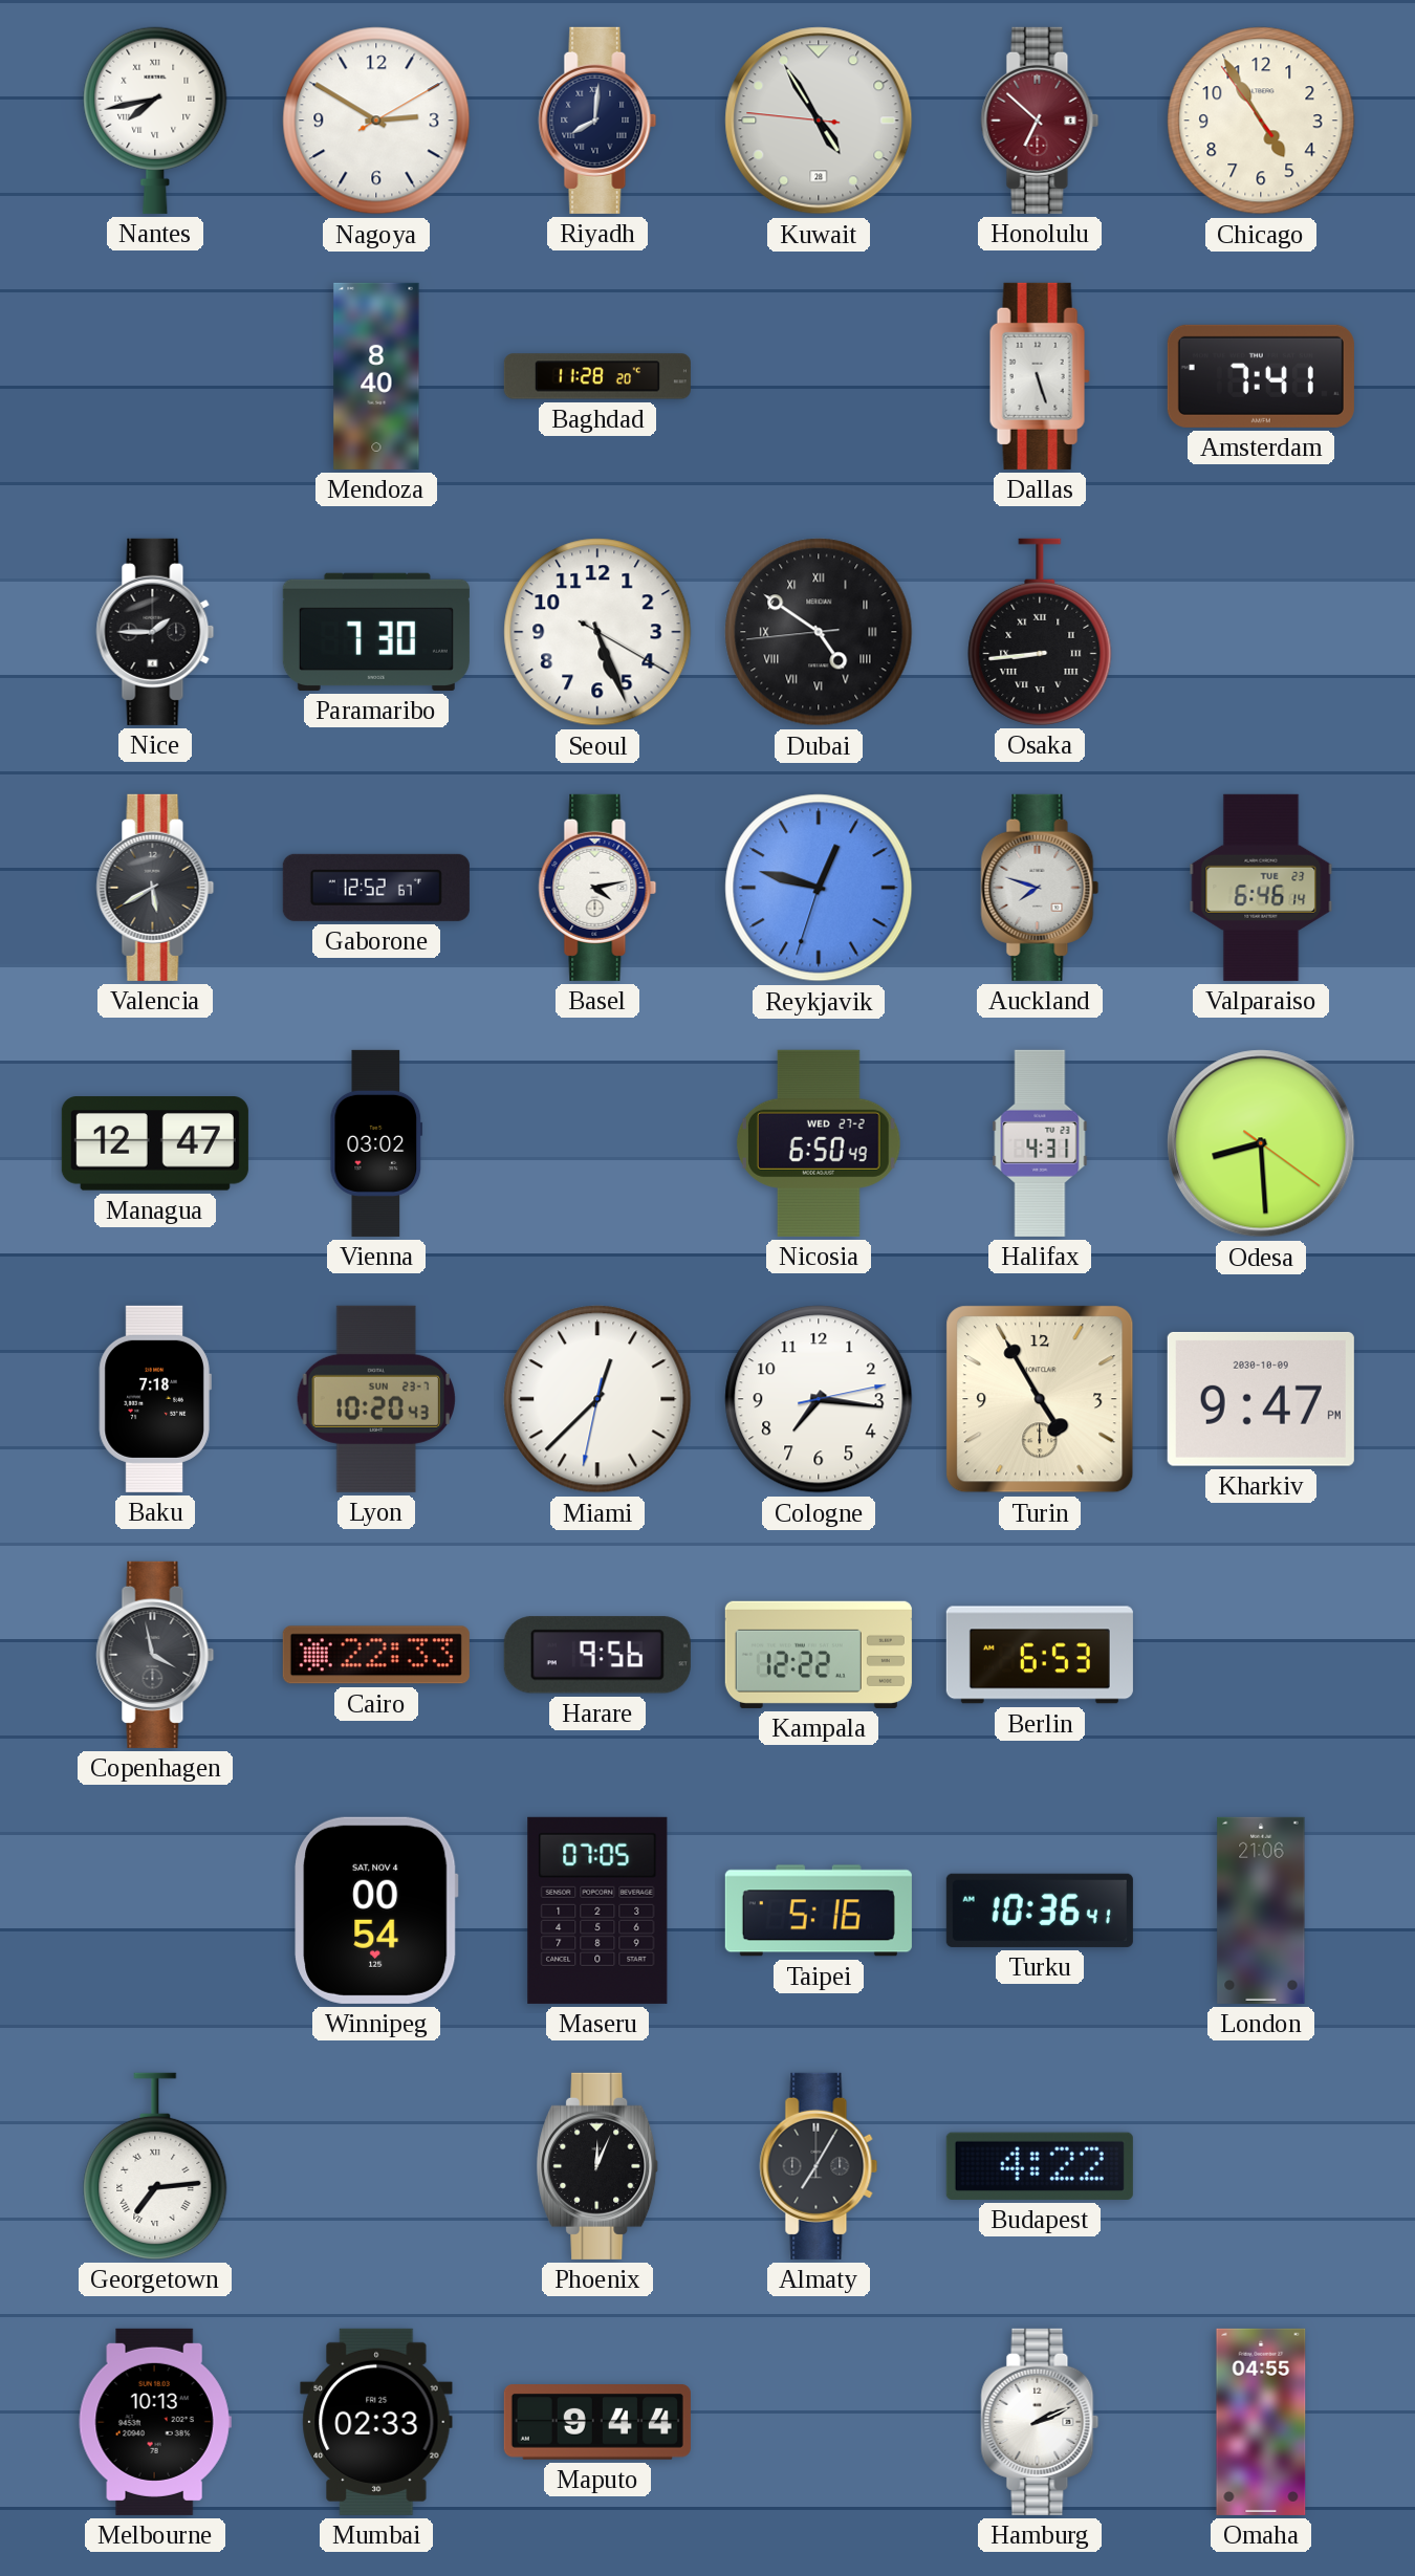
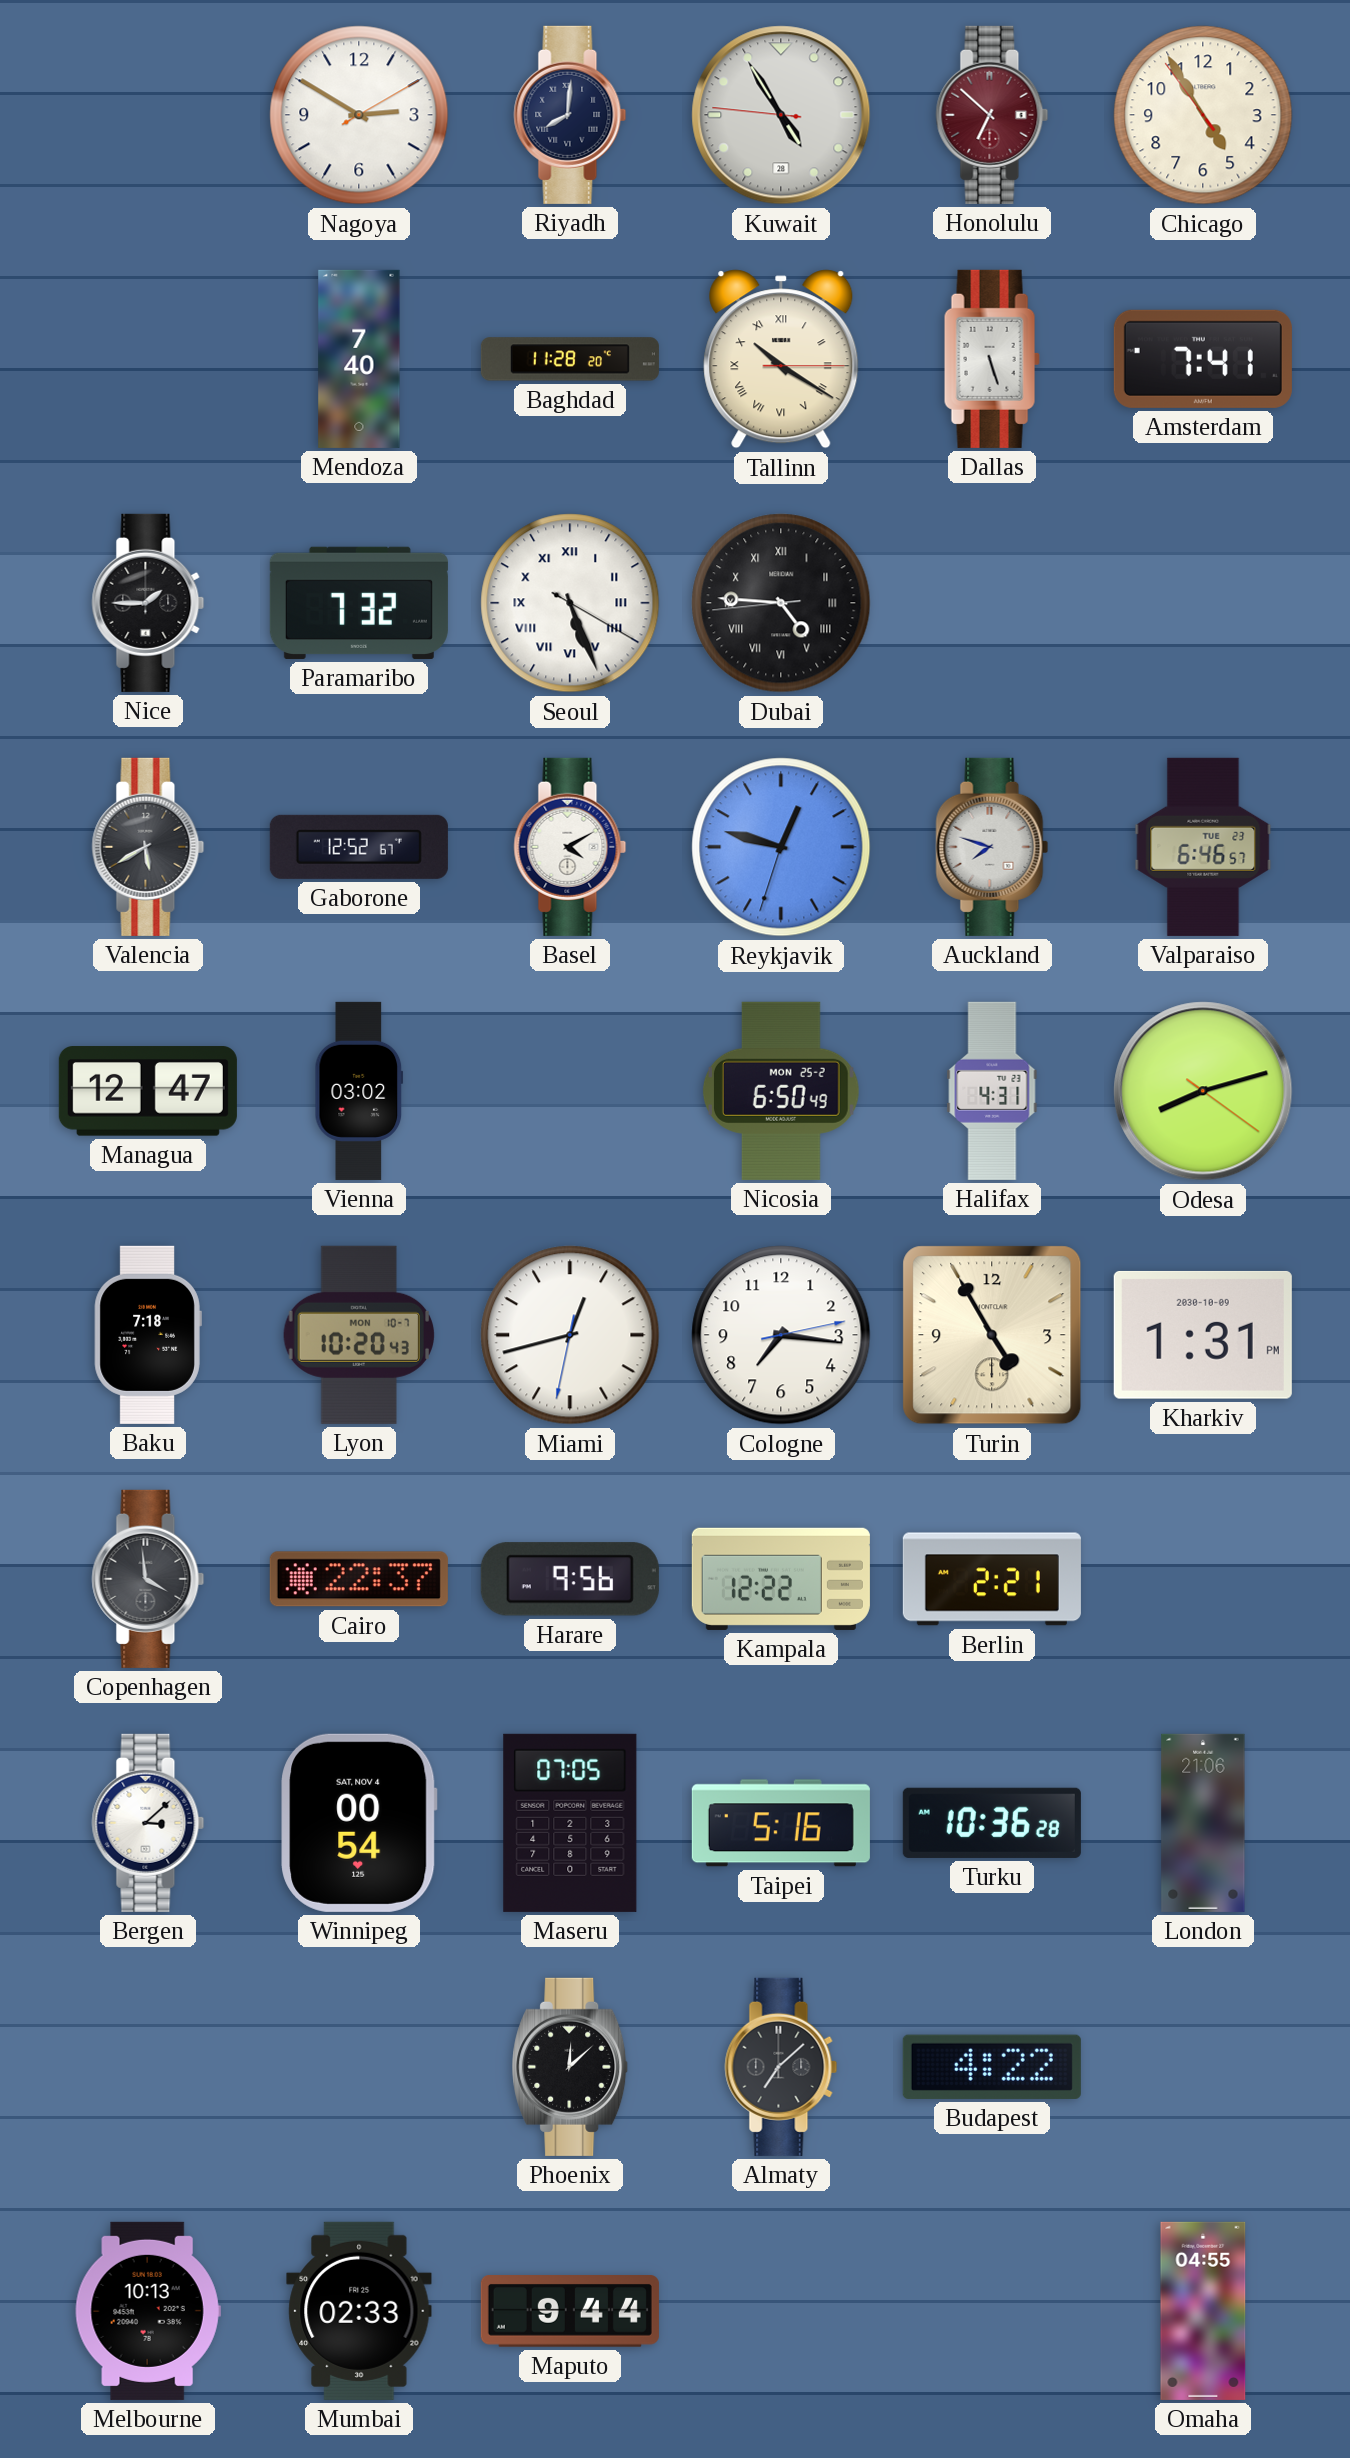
Nantes: 7:43 -> none (155, 121)
Mendoza: 8:40 -> 7:40 (359, 359)
Tallinn: none -> 10:20 (781, 359)
Paramaribo: 7:30 -> 7:32 (359, 603)
Seoul numerals: Arabic -> Roman (570, 603)
Dubai: 4:50 -> 4:45 (781, 603)
Osaka: 8:44 -> none (1040, 632)
Basel: 4:13 -> 4:10 (570, 847)
Valparaiso: 6:46:14 -> 6:46:57 (1203, 847)
Nicosia date: WED 27-2 -> MON 25-2 (781, 1091)
Odesa: 8:29 -> 8:12 (1203, 1091)
Lyon date: SUN 23-7 -> MON 10-7 (359, 1335)
Miami: 12:37 -> 12:42 (570, 1335)
Kharkiv: 9:47 -> 1:31 (1203, 1335)
Copenhagen: 3:58 -> 3:59 (148, 1579)
Cairo: 22:33 -> 22:37 (359, 1579)
Berlin: 6:53 -> 2:21 (992, 1579)
Bergen: none -> 3:08 (148, 1823)
Turku: 10:36:41 -> 10:36:28 (992, 1823)
Georgetown: 7:14 -> none (155, 2166)
Phoenix: 12:04 -> 12:08 (570, 2067)
Almaty: 7:05 -> 7:08 (781, 2067)
Hamburg: 2:11 -> none (1040, 2422)
